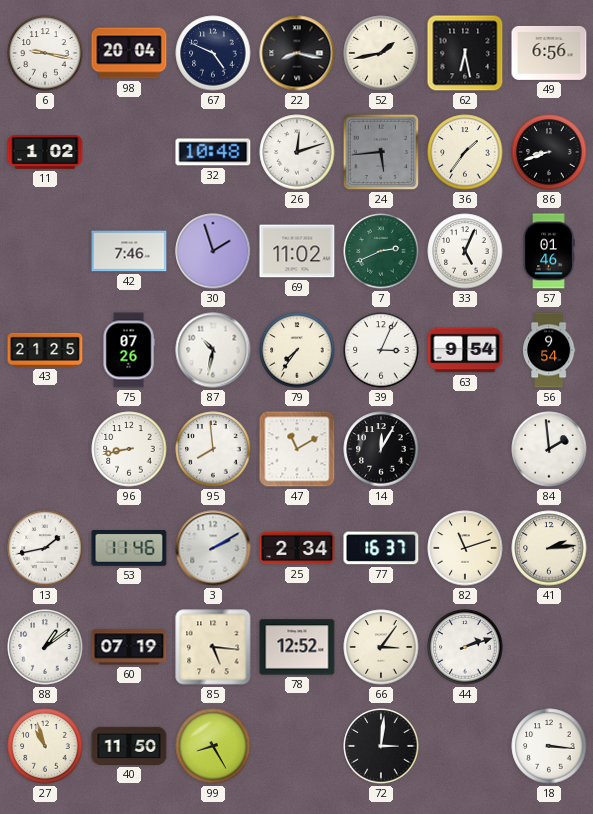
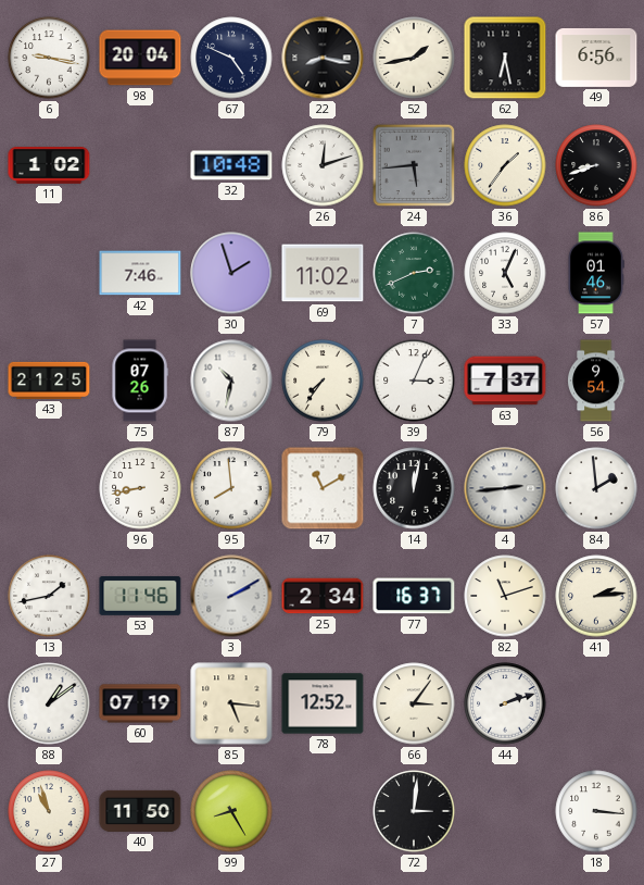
63: 9:54 -> 7:37 (505, 381)
14: 12:05 -> 12:02 (414, 488)
4: none -> 2:44 (505, 488)
